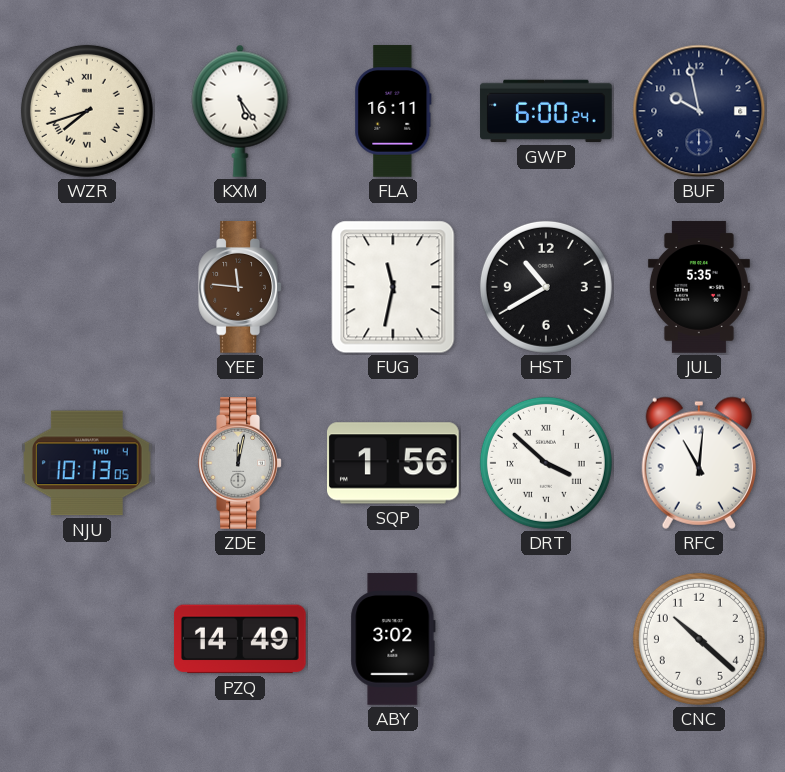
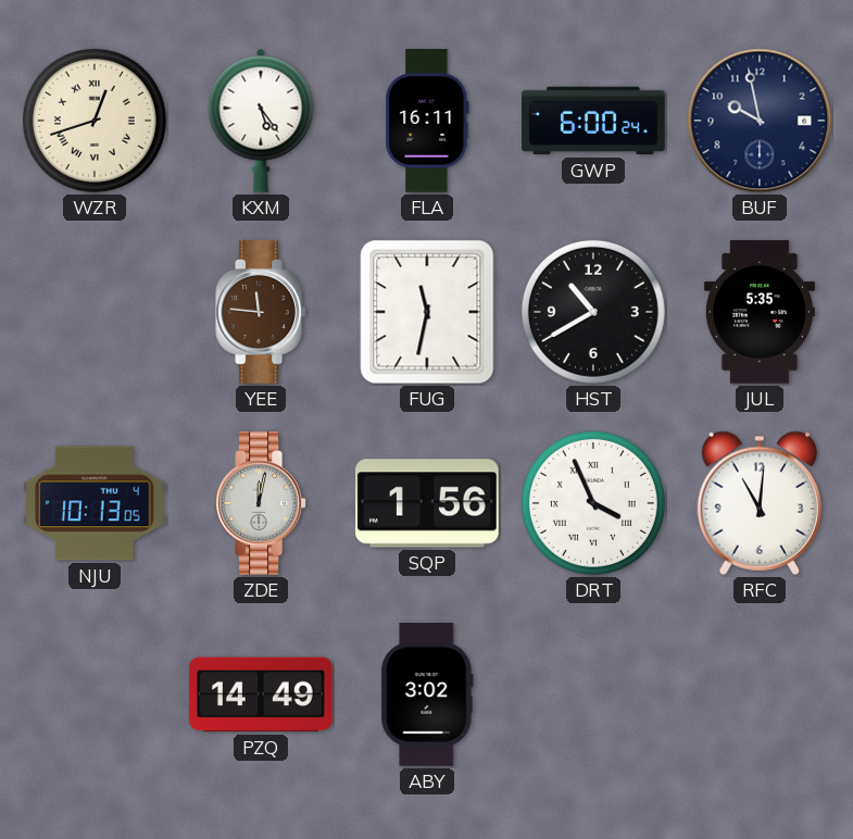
WZR: 7:42 -> 12:42 (95, 121)
DRT: 3:52 -> 3:56 (593, 503)
CNC: 10:22 -> none (699, 639)
